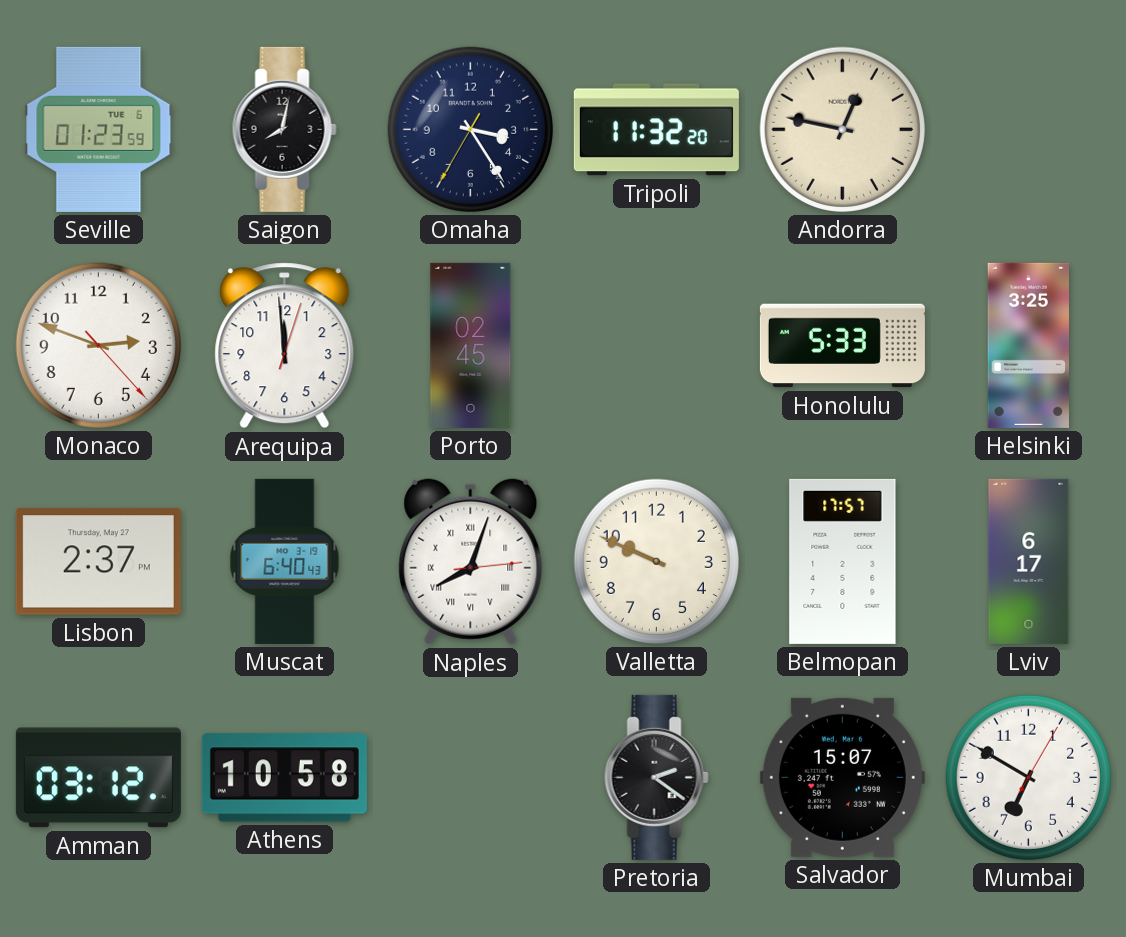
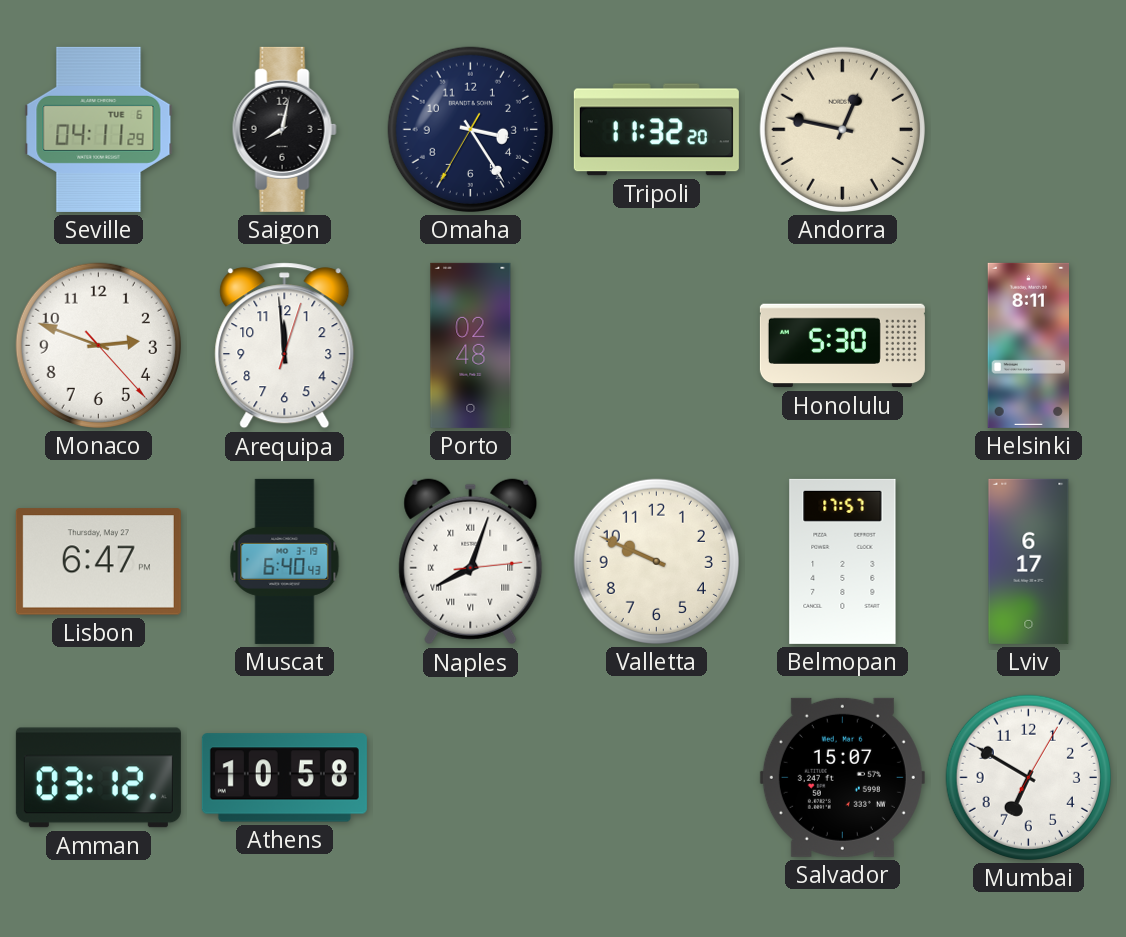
Seville: 01:23 -> 04:11 (99, 129)
Porto: 02:45 -> 02:48 (471, 345)
Honolulu: 5:33 -> 5:30 (842, 346)
Helsinki: 3:25 -> 8:11 (1028, 345)
Lisbon: 2:37 -> 6:47 (98, 562)
Pretoria: 2:21 -> none (656, 777)
